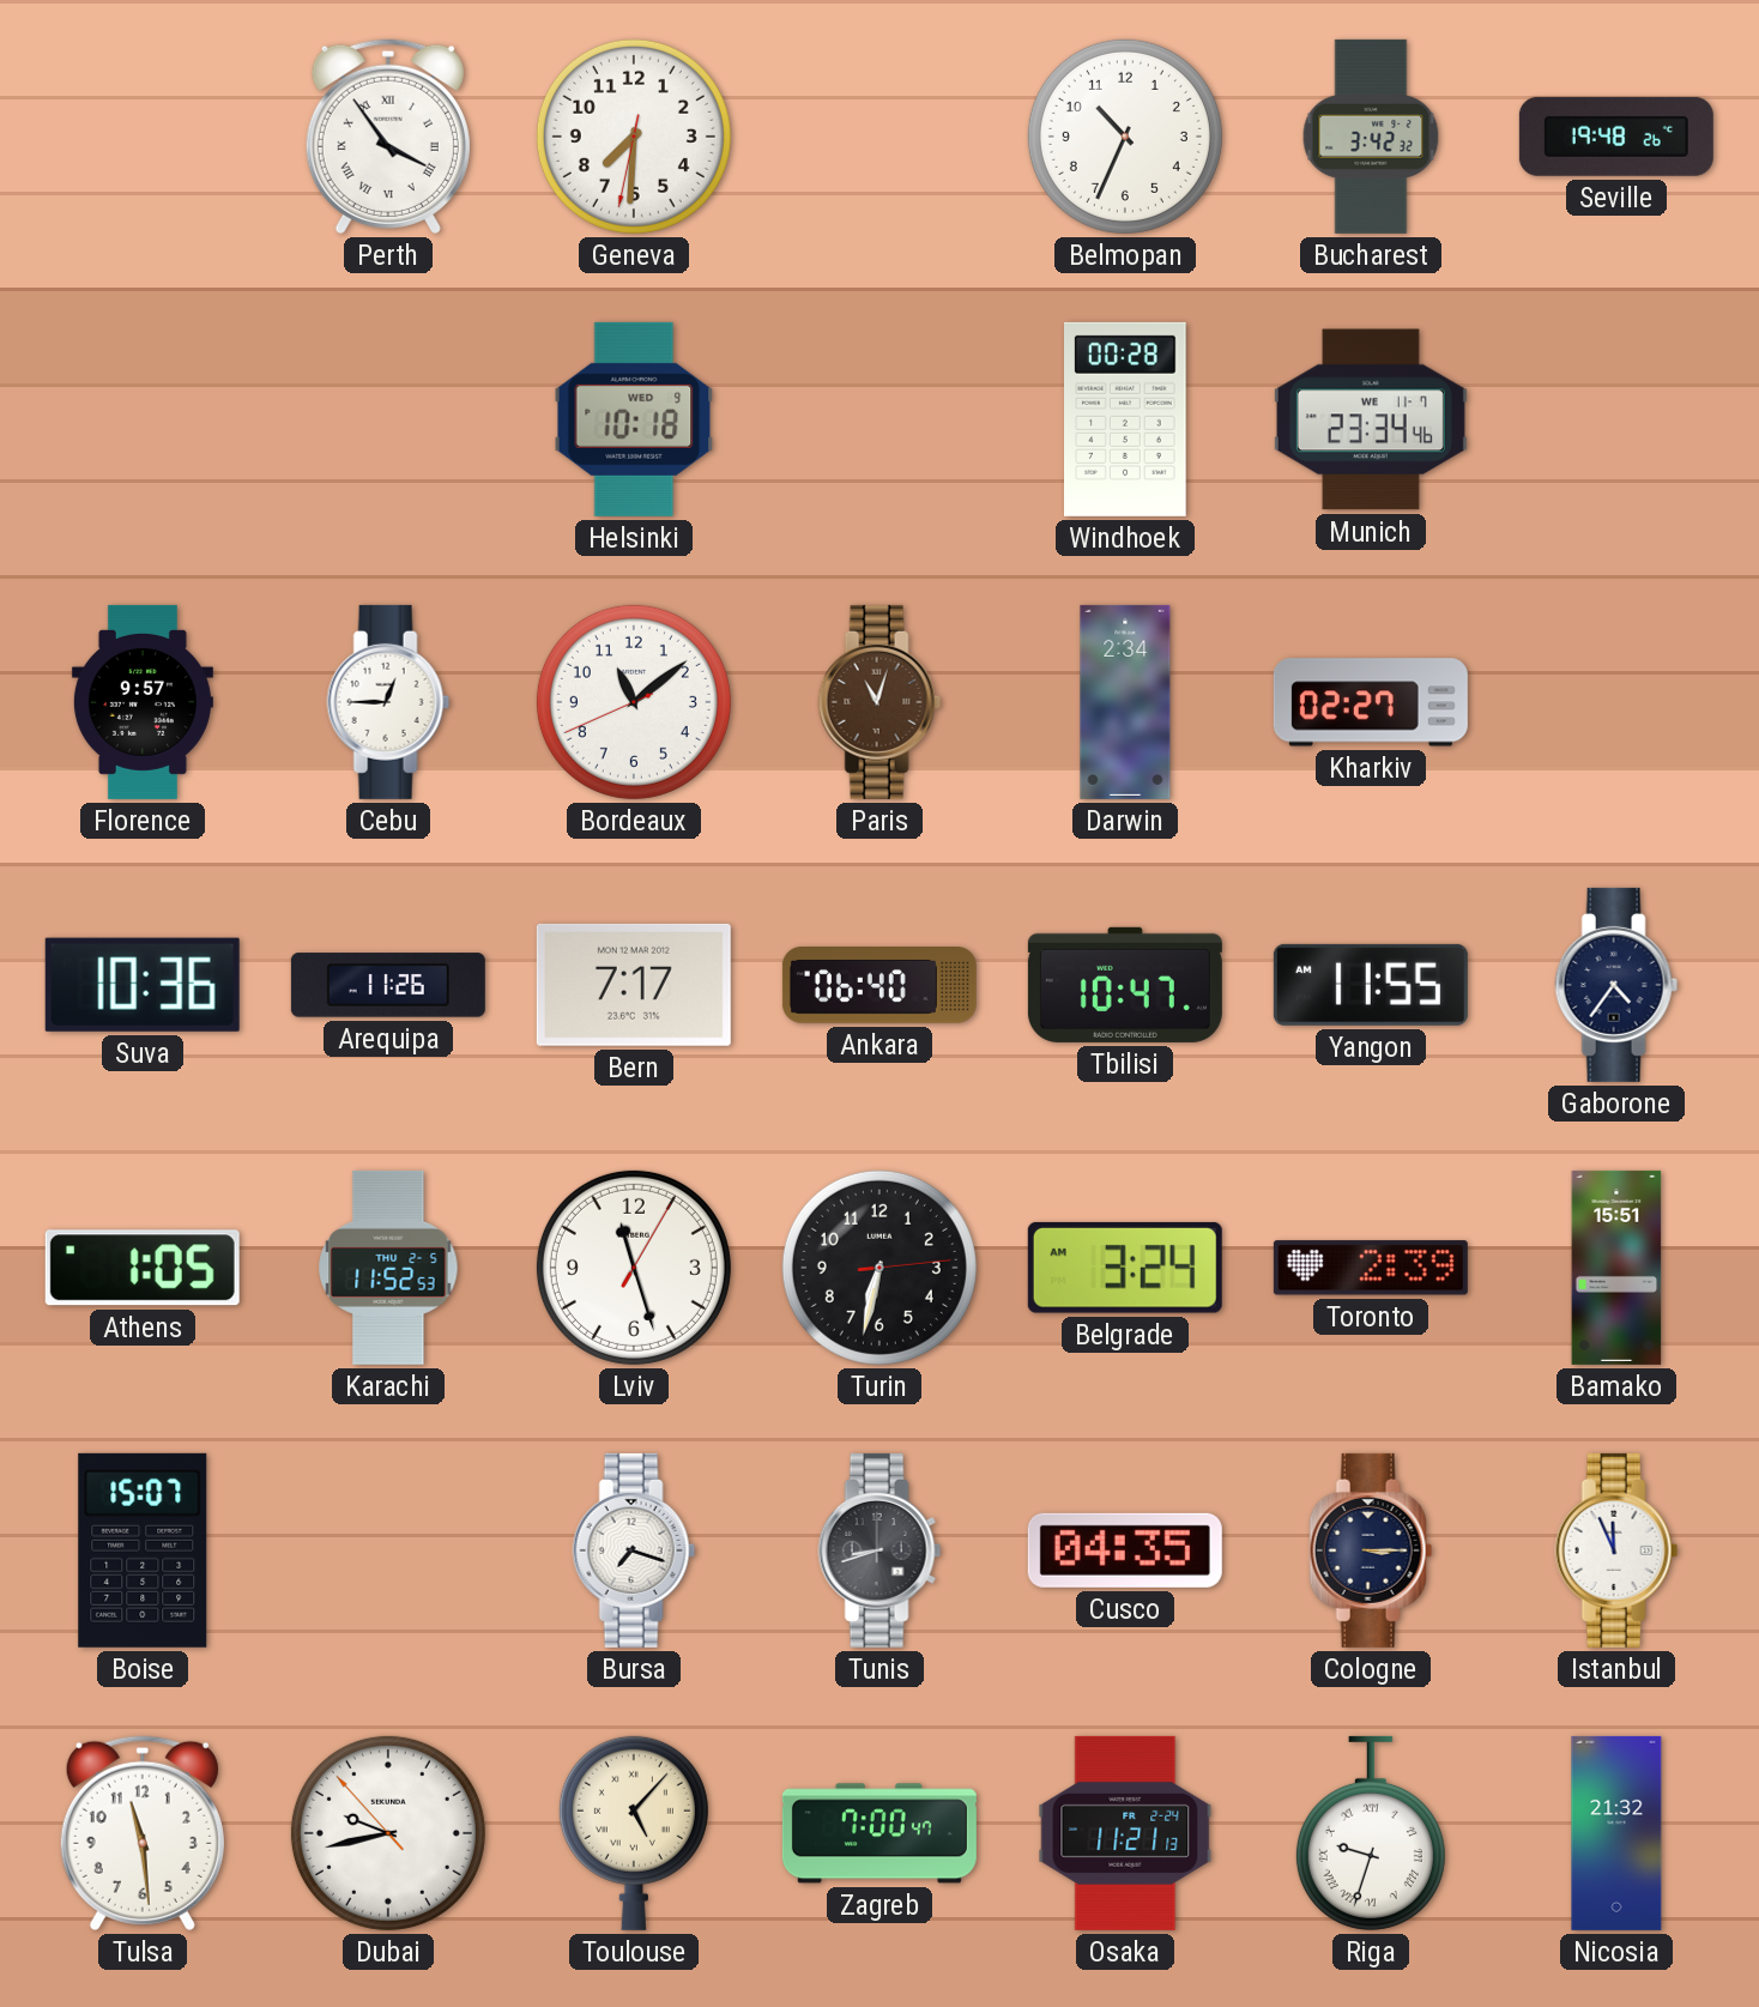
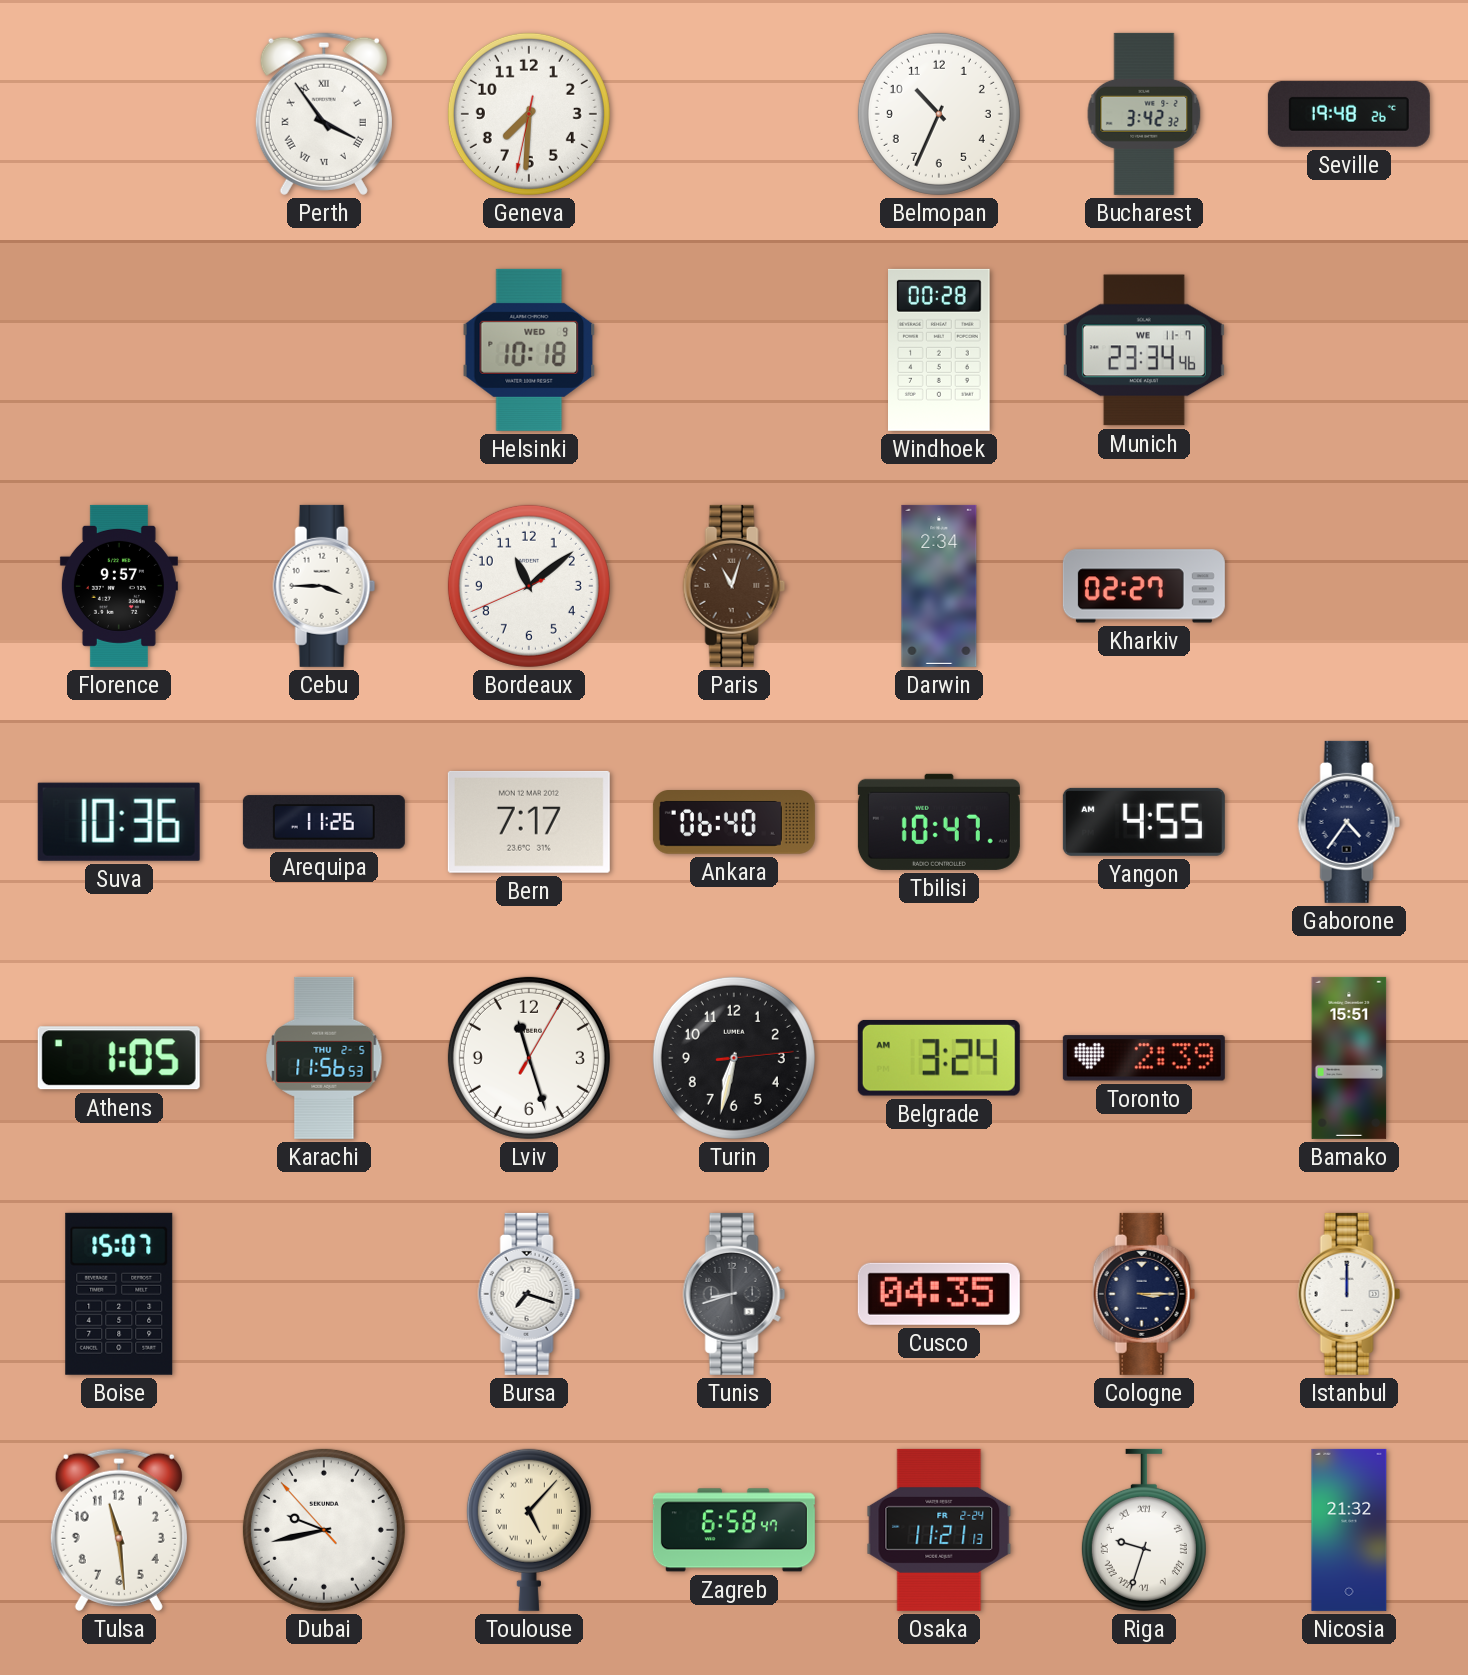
Cebu: 12:45 -> 3:45 (324, 586)
Yangon: 11:55 -> 4:55 (1144, 822)
Karachi: 11:52 -> 11:56 (324, 1058)
Istanbul: 11:56 -> 12:00 (1349, 1294)
Zagreb: 7:00 -> 6:58 (734, 1530)
